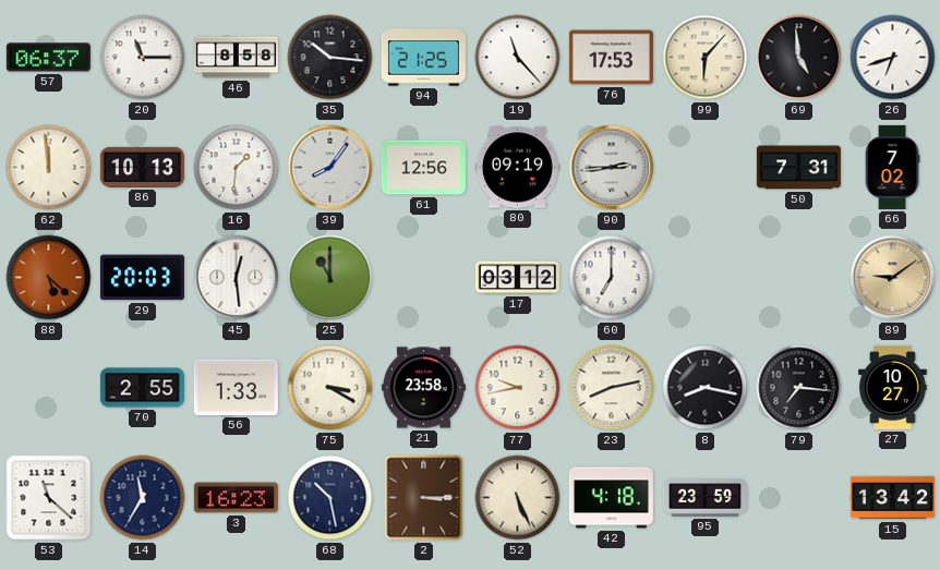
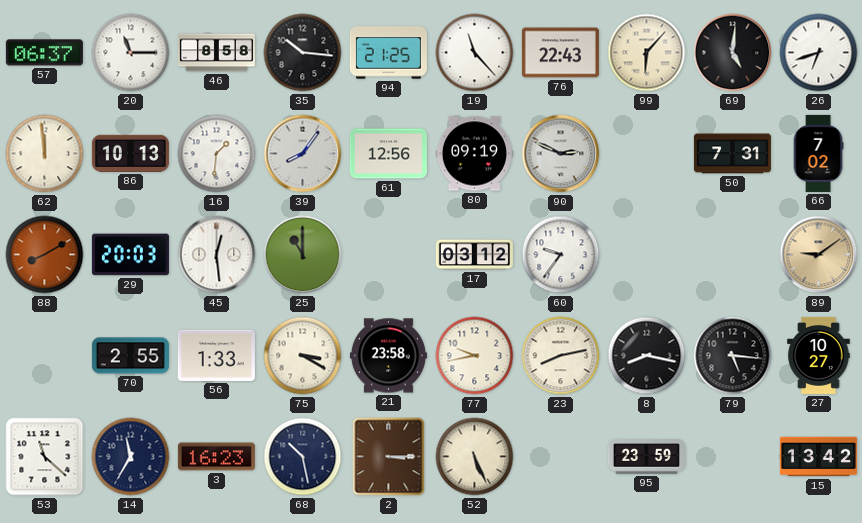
76: 17:53 -> 22:43 (560, 53)
69: 4:59 -> 5:01 (733, 53)
90: 2:44 -> 2:49 (561, 154)
88: 5:22 -> 8:10 (45, 255)
60: 7:00 -> 9:36 (561, 255)
79: 7:16 -> 5:16 (733, 356)
42: 4:18 -> none (611, 498)
